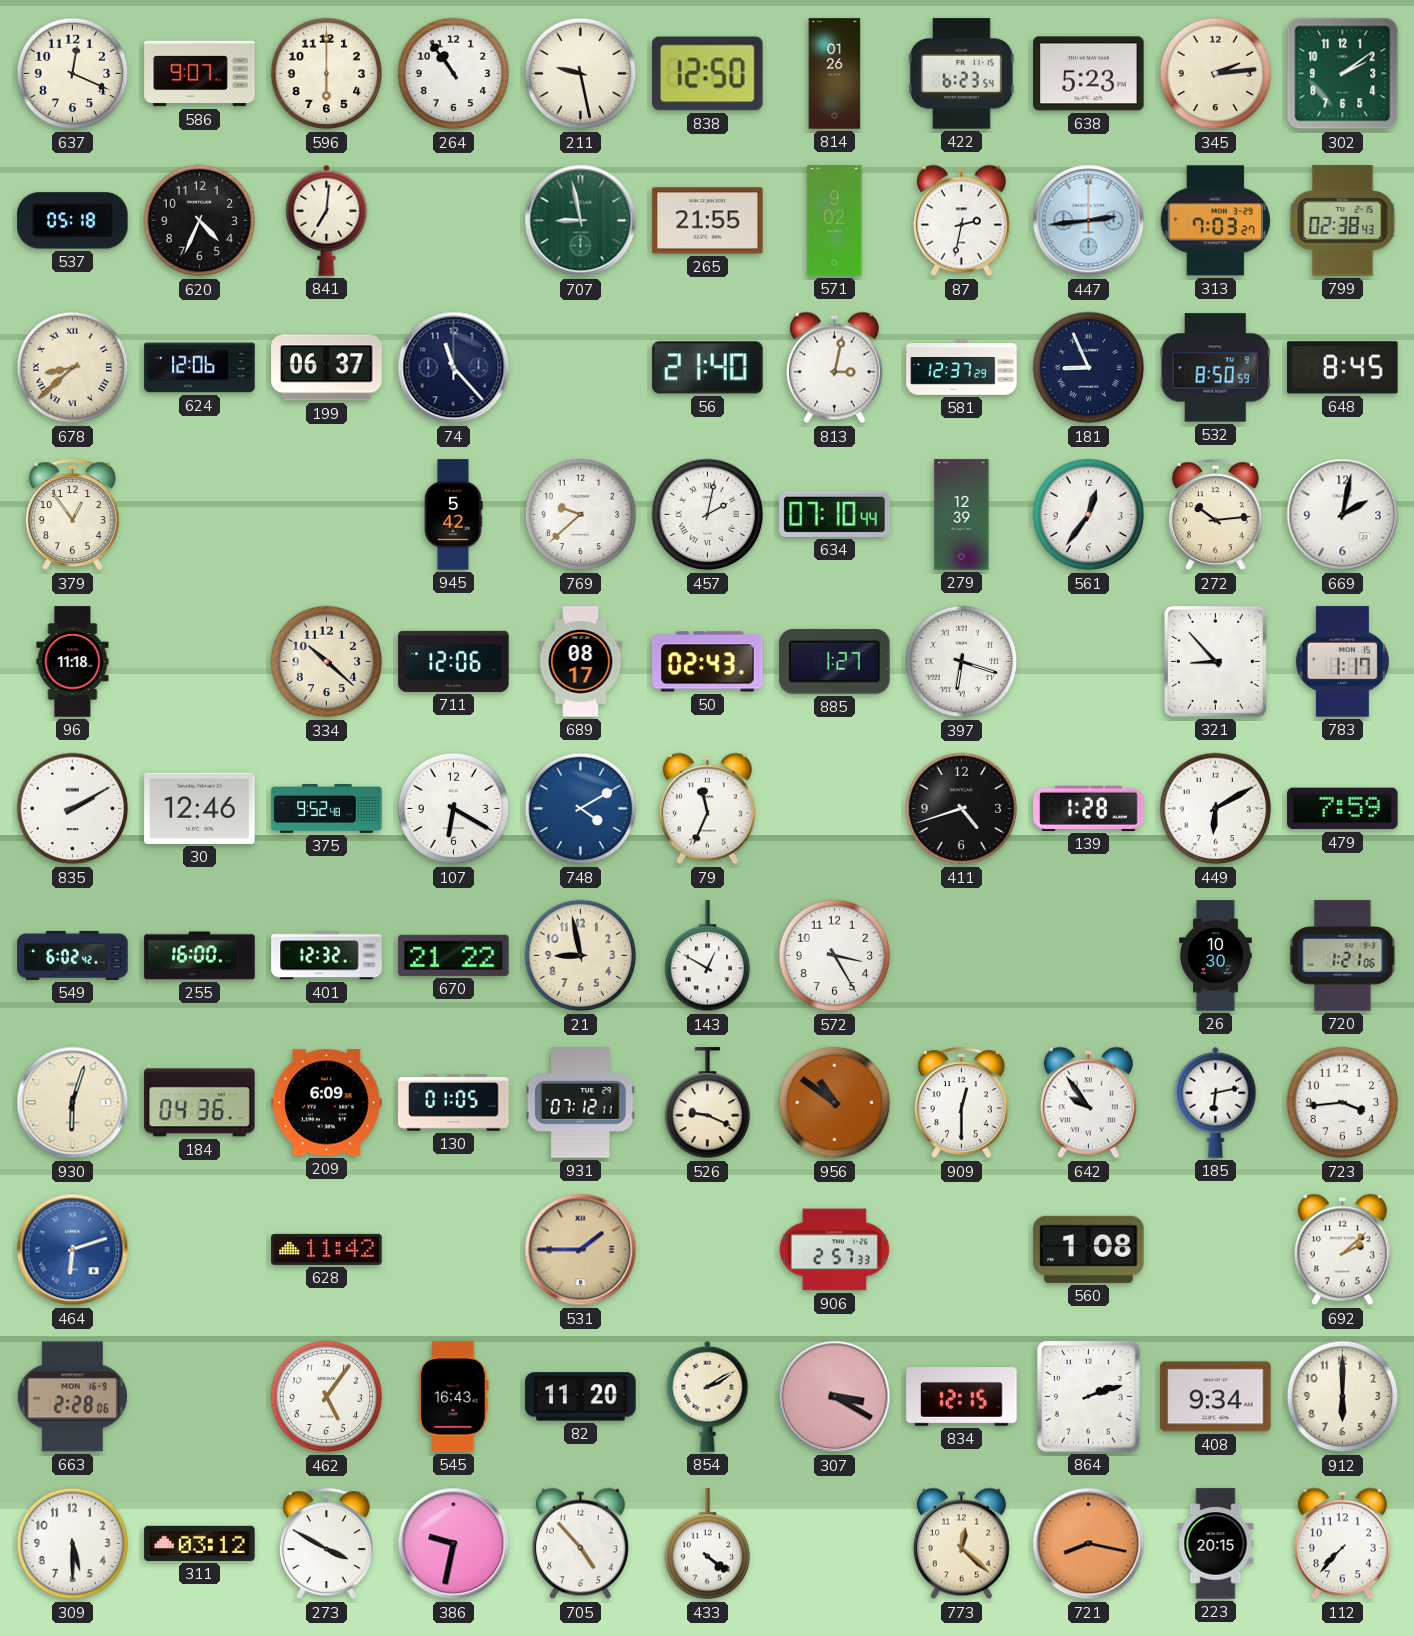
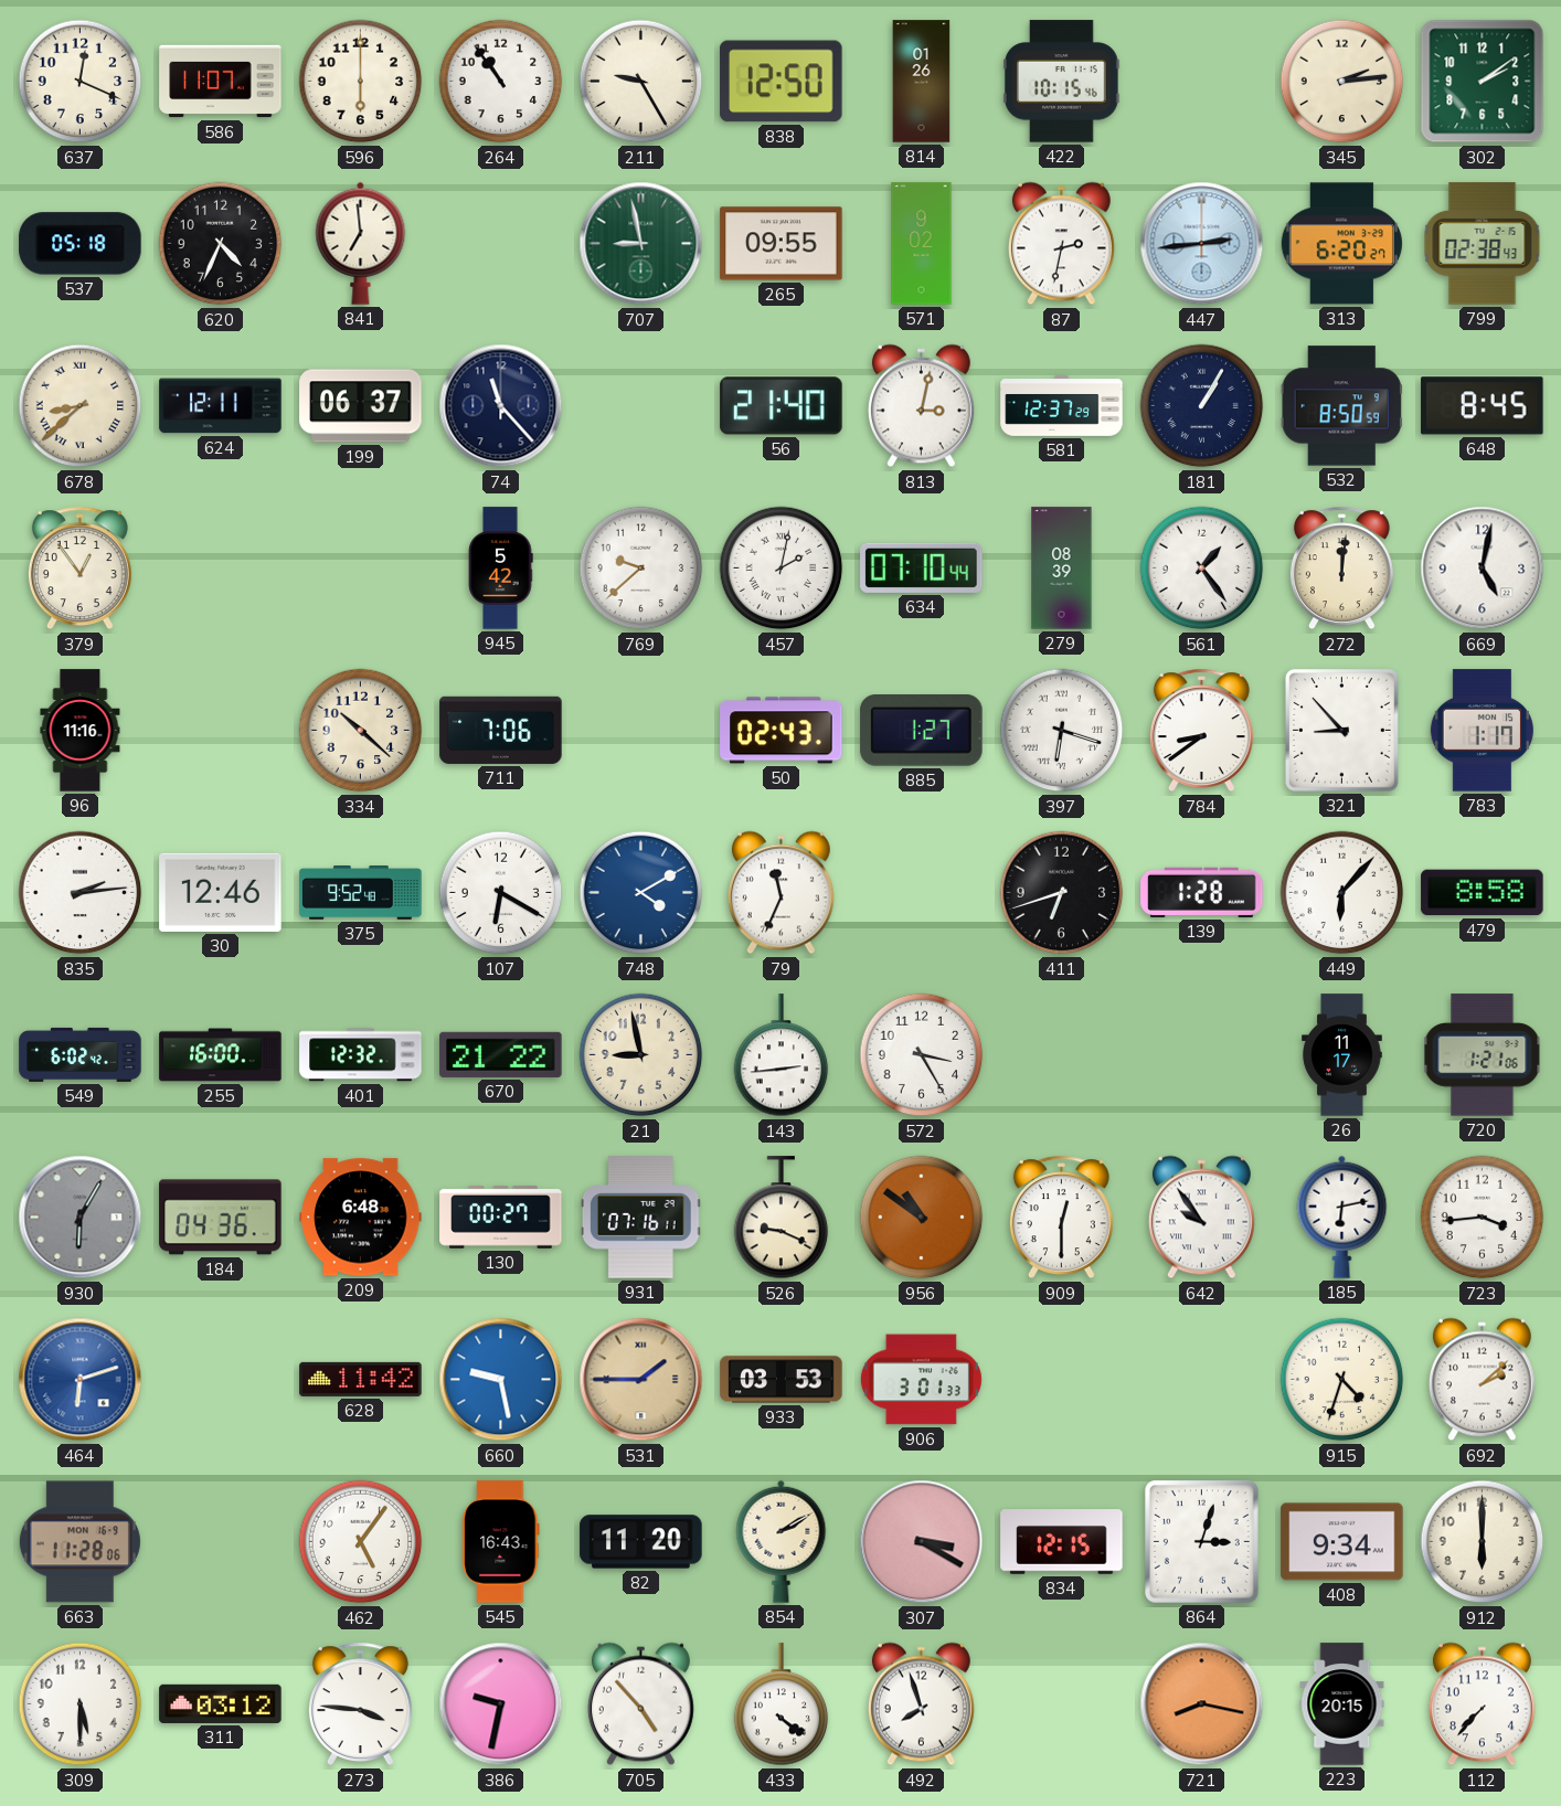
586: 9:07 -> 11:07 (221, 82)
211: 9:28 -> 9:25 (641, 82)
422: 6:23 -> 10:15 (1061, 82)
638: 5:23 -> none (1089, 74)
841: 7:01 -> 6:59 (361, 243)
265: 21:55 -> 09:55 (782, 244)
313: 7:03 -> 6:20 (1341, 244)
624: 12:06 -> 12:11 (221, 406)
181: 8:56 -> 1:05 (1202, 406)
279: 12:39 -> 08:39 (1062, 569)
561: 12:36 -> 1:24 (1202, 569)
272: 10:14 -> 12:01 (1341, 569)
669: 2:02 -> 5:02 (1483, 569)
96: 11:18 -> 11:16 (81, 731)
711: 12:06 -> 7:06 (501, 730)
689: 08:17 -> none (581, 662)
784: none -> 8:39 (1201, 731)
835: 2:10 -> 2:14 (81, 893)
411: 4:42 -> 6:42 (1062, 893)
449: 6:10 -> 6:07 (1342, 893)
479: 7:59 -> 8:58 (1483, 893)
143: 12:50 -> 2:44 (782, 1055)
26: 10:30 -> 11:17 (1342, 1055)
930: 6:03 -> 6:05 (81, 1218)
930 dial: cream -> grey (81, 1218)
209: 6:09 -> 6:48 (361, 1218)
130: 01:05 -> 00:27 (501, 1218)
931: 07:12 -> 07:16 (640, 1218)
660: none -> 9:28 (501, 1380)
933: none -> 03:53 (782, 1380)
906: 2:57 -> 3:01 (921, 1380)
560: 1:08 -> none (1089, 1249)
915: none -> 4:33 (1342, 1380)
663: 2:28 -> 11:28 (79, 1542)
864: 2:12 -> 3:03 (1201, 1541)
273: 3:50 -> 3:46 (360, 1704)
492: none -> 7:57 (921, 1704)
773: 12:22 -> none (961, 1544)
